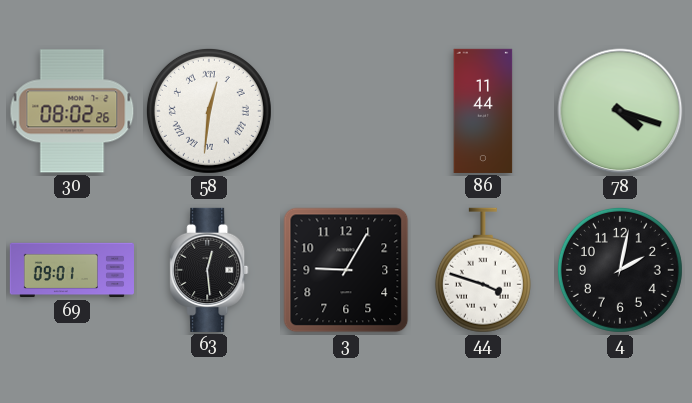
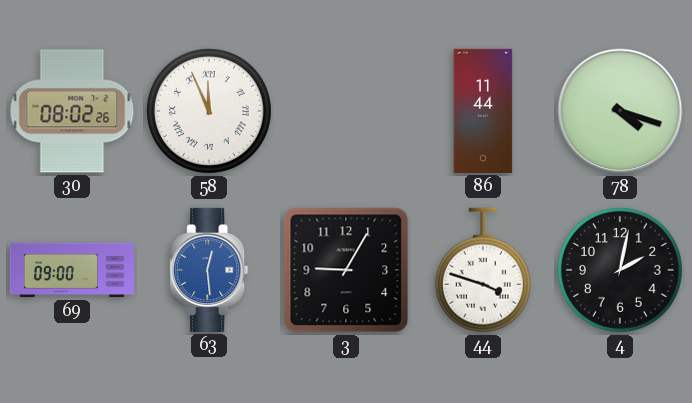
58: 12:31 -> 11:56 (209, 111)
69: 09:01 -> 09:00 (71, 270)
63 dial: black -> blue (209, 270)
